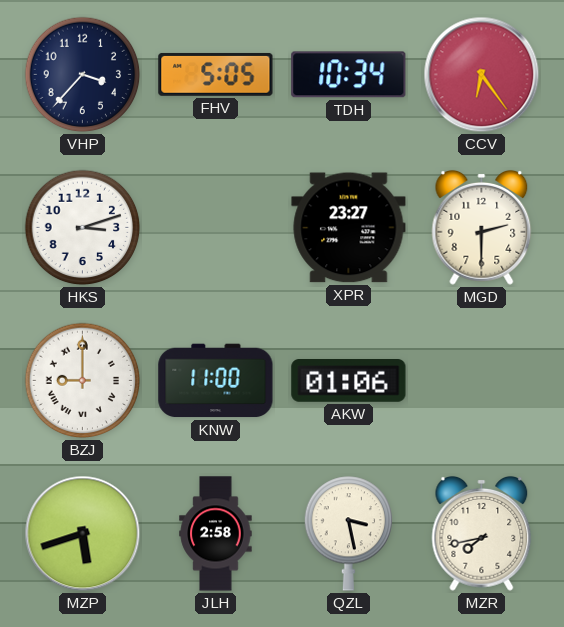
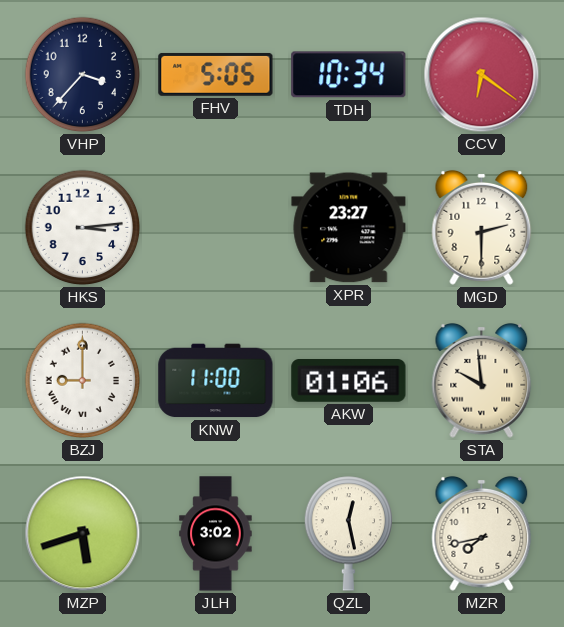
CCV: 6:24 -> 6:21 (482, 75)
HKS: 3:12 -> 3:14 (83, 228)
STA: none -> 9:59 (482, 380)
JLH: 2:58 -> 3:02 (216, 534)
QZL: 3:28 -> 12:28 (349, 534)
